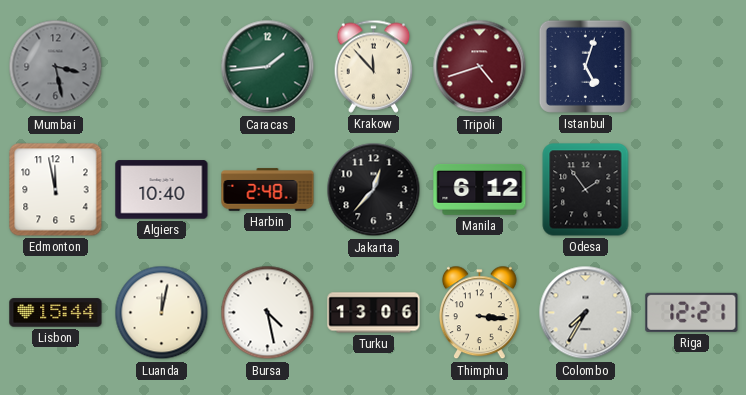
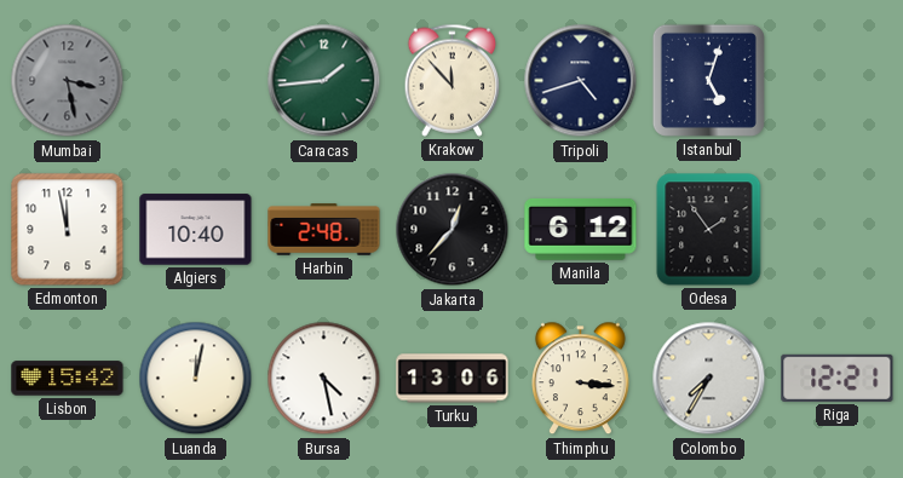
Tripoli dial: burgundy -> navy (581, 81)
Lisbon: 15:44 -> 15:42 (68, 379)
